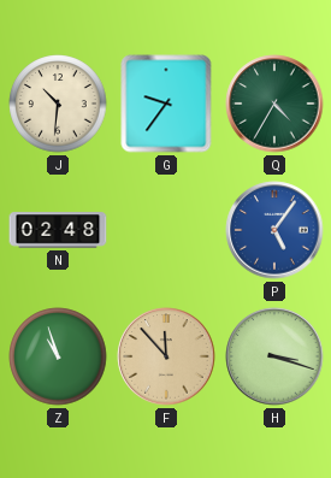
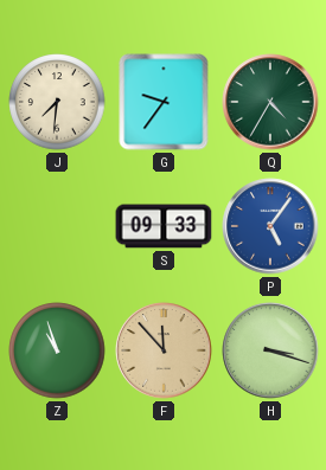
J: 10:31 -> 7:31 (57, 102)
N: 02:48 -> none (58, 230)
S: none -> 09:33 (164, 226)
